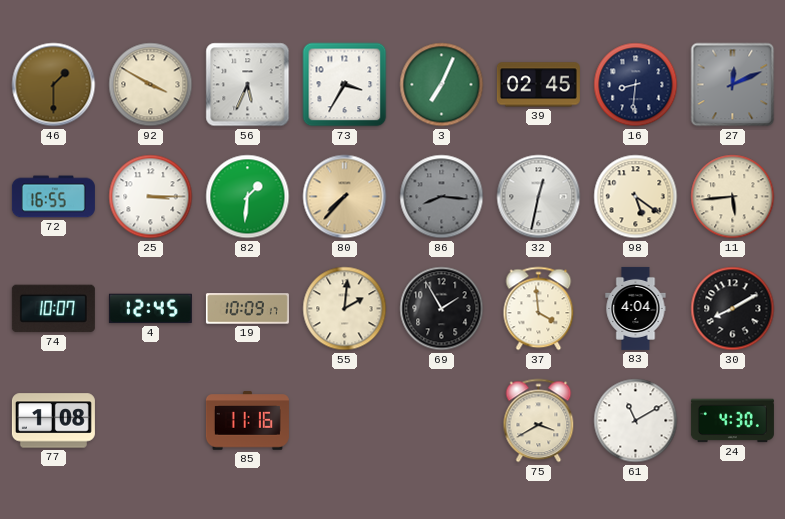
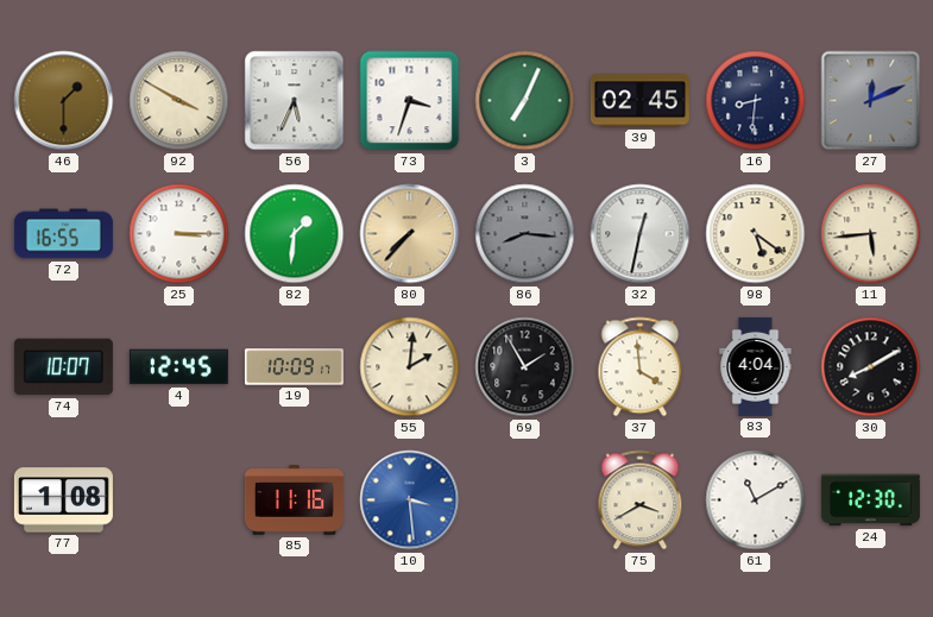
73: 3:35 -> 3:33 (410, 101)
10: none -> 3:29 (410, 500)
24: 4:30 -> 12:30 (870, 500)
